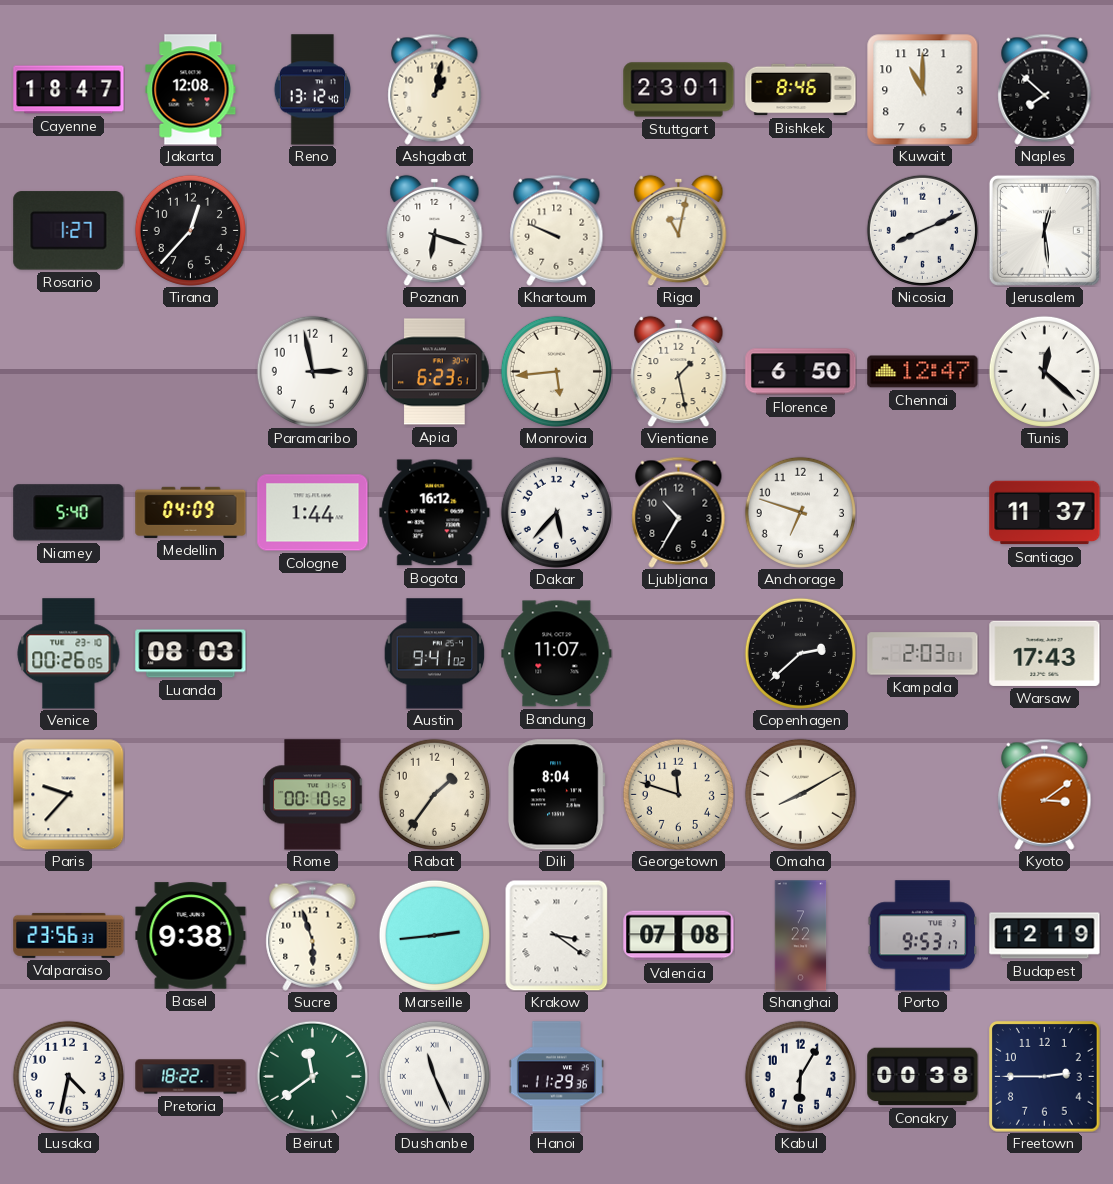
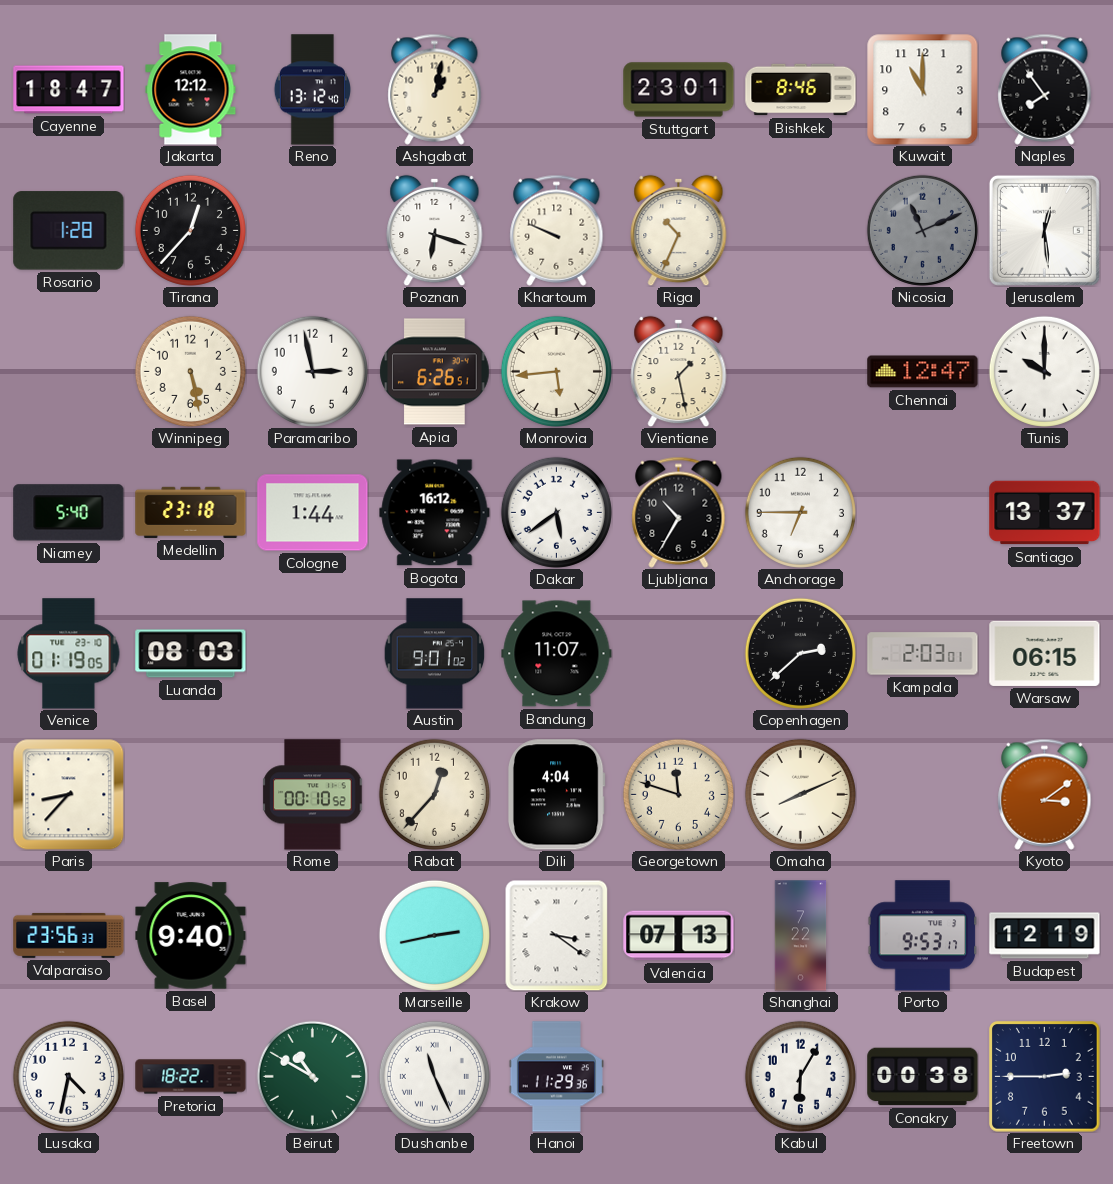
Jakarta: 12:08 -> 12:12 (191, 90)
Naples: 7:52 -> 7:54 (1045, 89)
Rosario: 1:27 -> 1:28 (69, 231)
Riga: 11:02 -> 10:34 (679, 230)
Nicosia: 8:11 -> 11:11 (922, 230)
Nicosia dial: white -> grey (922, 230)
Winnipeg: none -> 5:28 (190, 371)
Apia: 6:23 -> 6:26 (435, 372)
Florence: 6:50 -> none (801, 372)
Tunis: 12:22 -> 10:00 (1044, 371)
Medellin: 04:09 -> 23:18 (191, 512)
Dakar: 5:37 -> 5:39 (556, 512)
Anchorage: 6:48 -> 6:45 (800, 512)
Santiago: 11:37 -> 13:37 (1045, 513)
Venice: 00:26 -> 01:19 (69, 654)
Austin: 9:41 -> 9:01 (435, 654)
Warsaw: 17:43 -> 06:15 (1045, 653)
Paris: 9:37 -> 8:37 (68, 794)
Rabat: 1:36 -> 12:37 (434, 794)
Dili: 8:04 -> 4:04 (556, 795)
Omaha: 8:10 -> 8:11 (800, 794)
Basel: 9:38 -> 9:40 (191, 936)
Sucre: 5:57 -> none (313, 935)
Marseille: 2:44 -> 2:43 (434, 935)
Valencia: 07:08 -> 07:13 (679, 936)
Beirut: 11:39 -> 10:50 (312, 1076)
